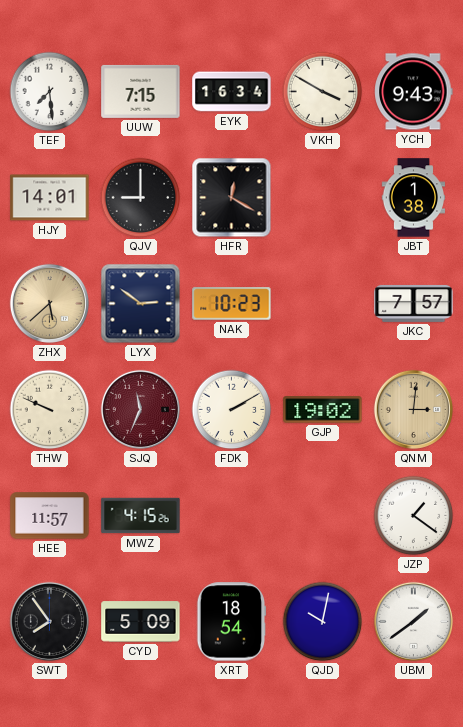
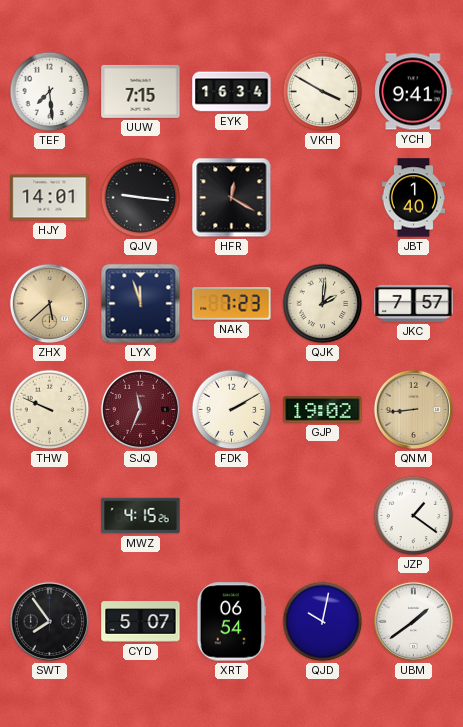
YCH: 9:43 -> 9:41 (414, 92)
QJV: 9:00 -> 9:16 (141, 198)
JBT: 1:38 -> 1:40 (414, 198)
LYX: 2:51 -> 11:57 (141, 304)
NAK: 10:23 -> 7:23 (232, 304)
QJK: none -> 2:01 (323, 304)
QNM: 3:01 -> 8:44 (413, 409)
HEE: 11:57 -> none (50, 516)
CYD: 5:09 -> 5:07 (141, 622)
XRT: 18:54 -> 06:54 (231, 622)
